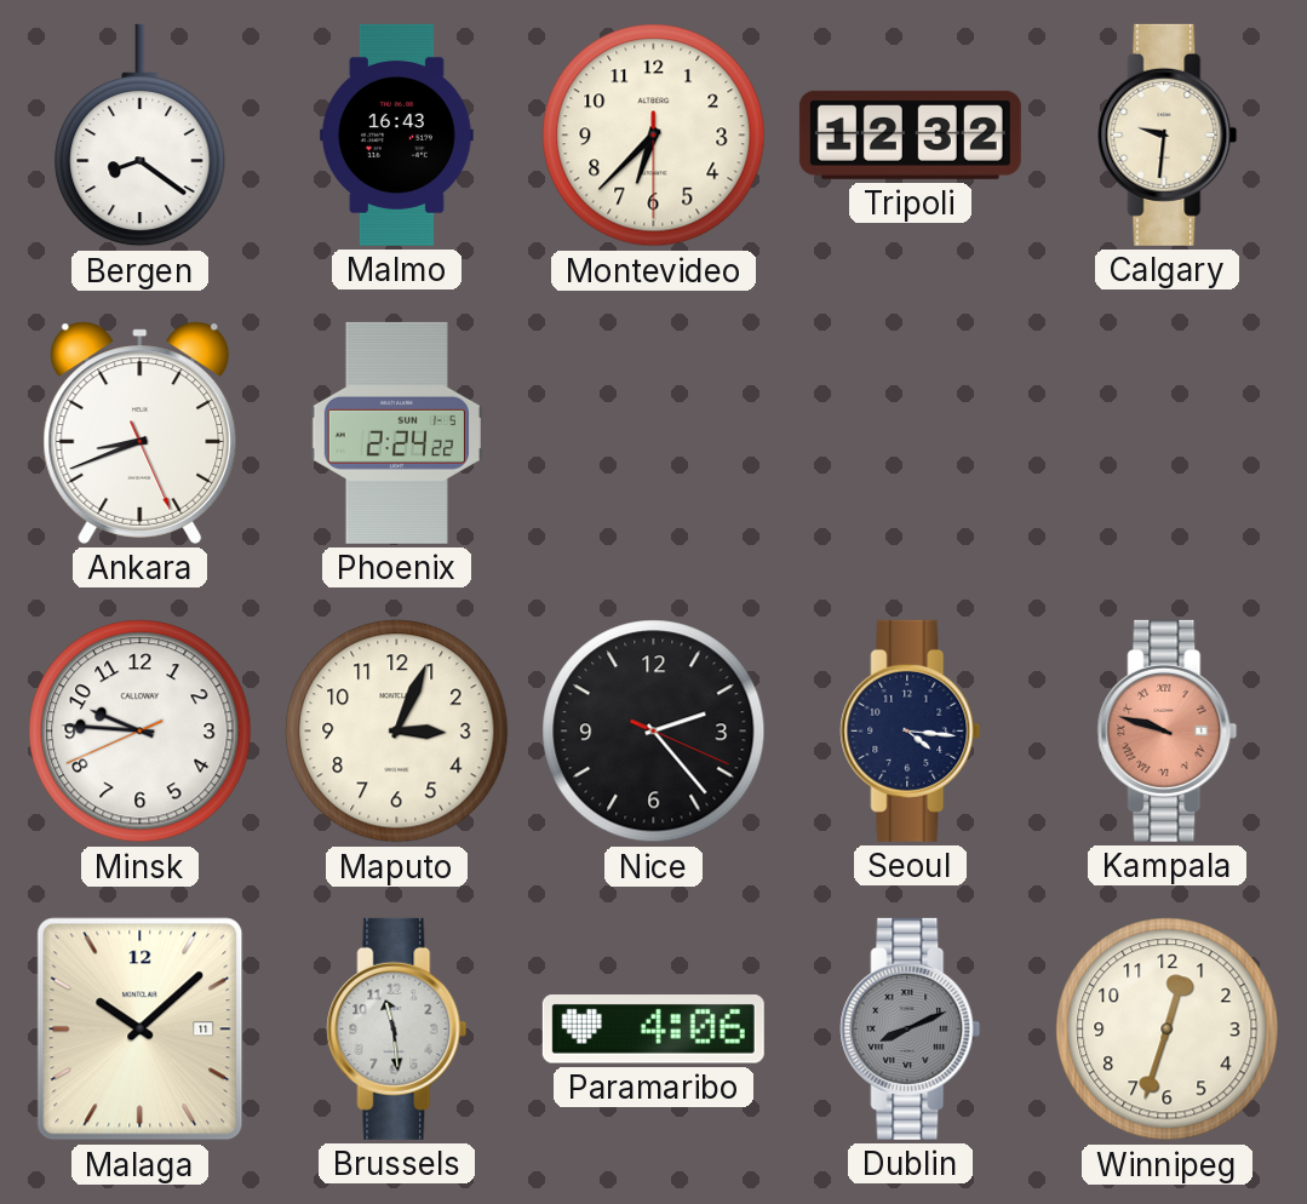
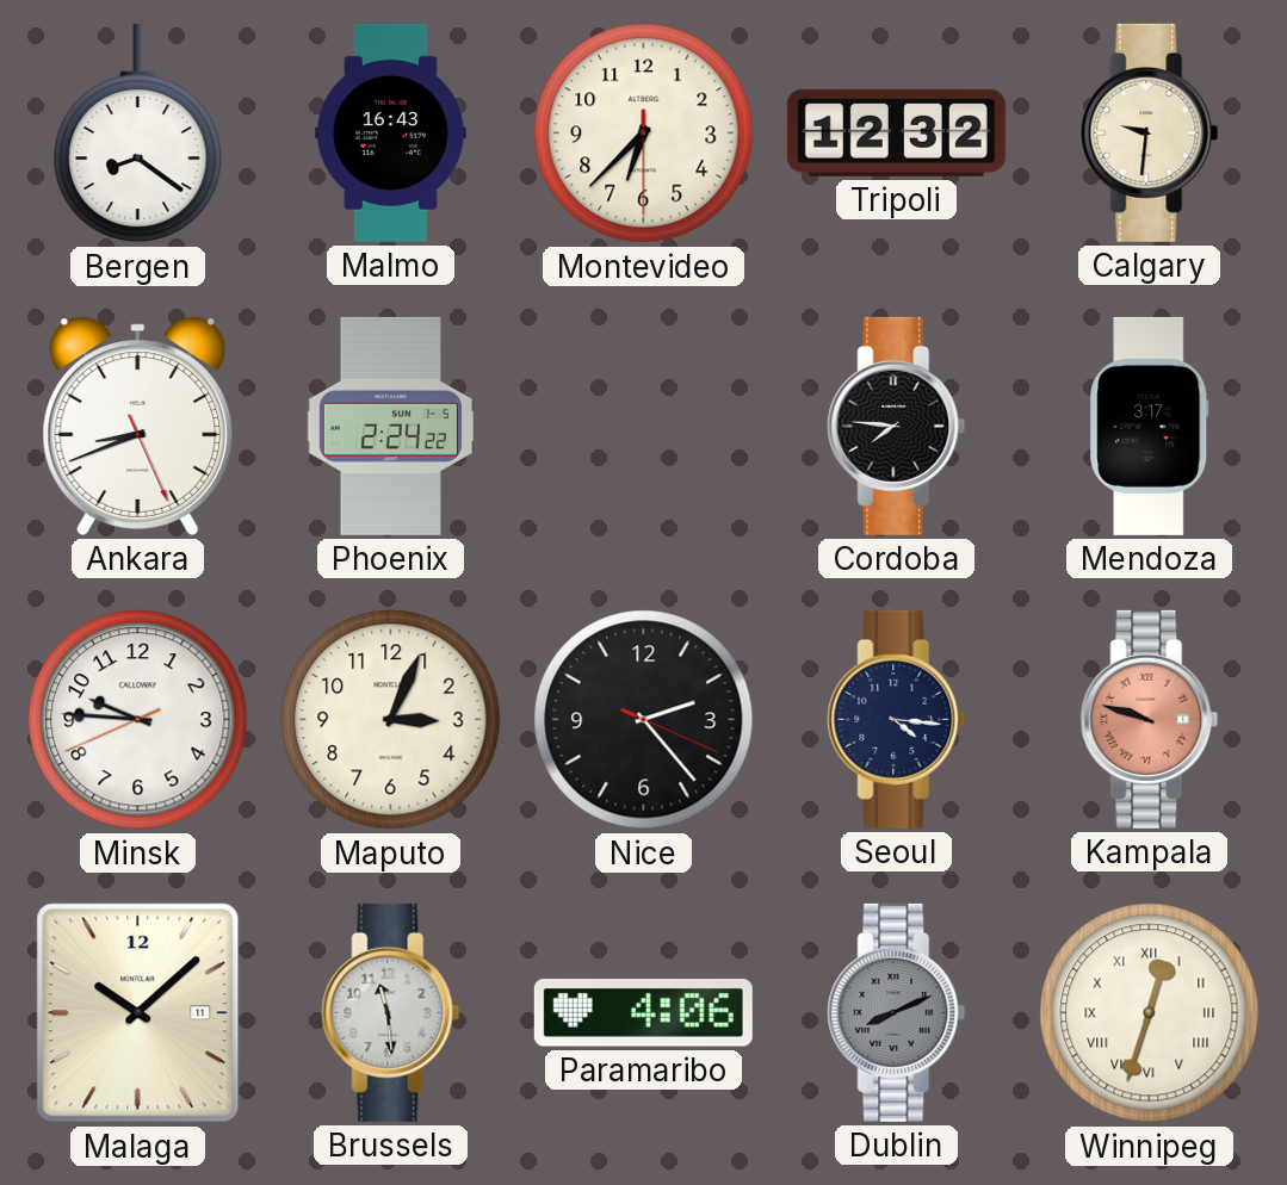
Cordoba: none -> 7:46 (897, 426)
Mendoza: none -> 3:17 (1150, 426)
Winnipeg numerals: Arabic -> Roman (1150, 1013)
